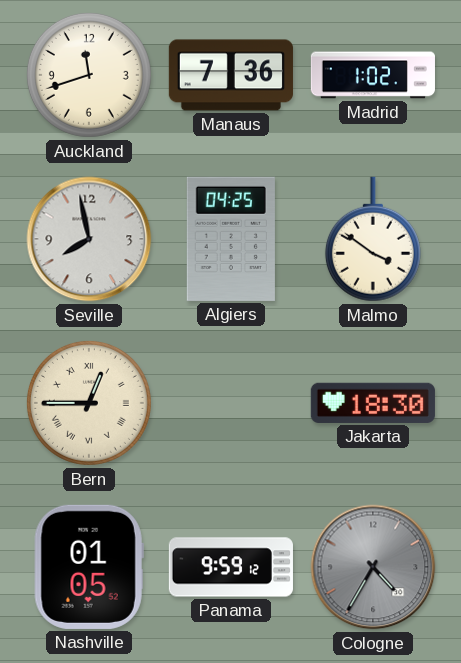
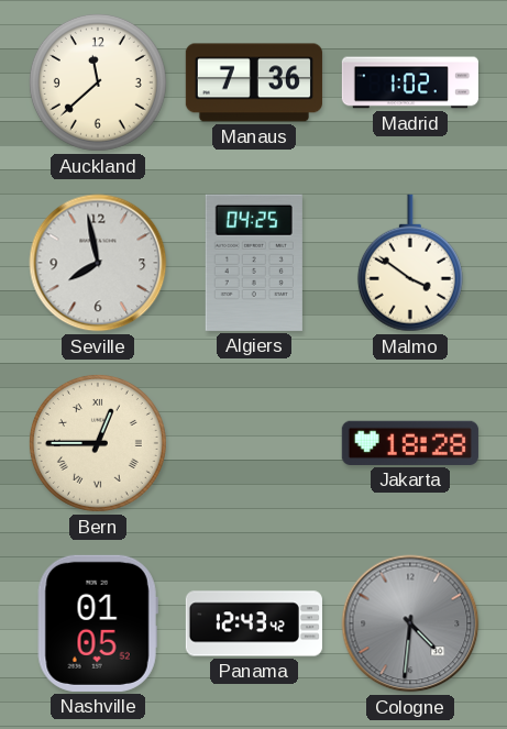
Auckland: 11:42 -> 11:38 (98, 82)
Jakarta: 18:30 -> 18:28 (410, 443)
Panama: 9:59 -> 12:43 (254, 623)
Cologne: 4:35 -> 4:31 (410, 623)
